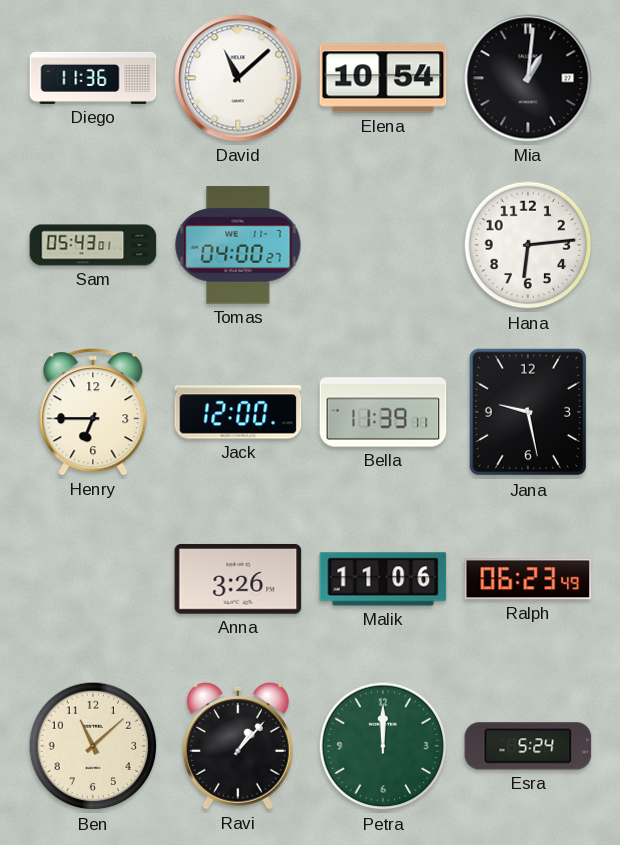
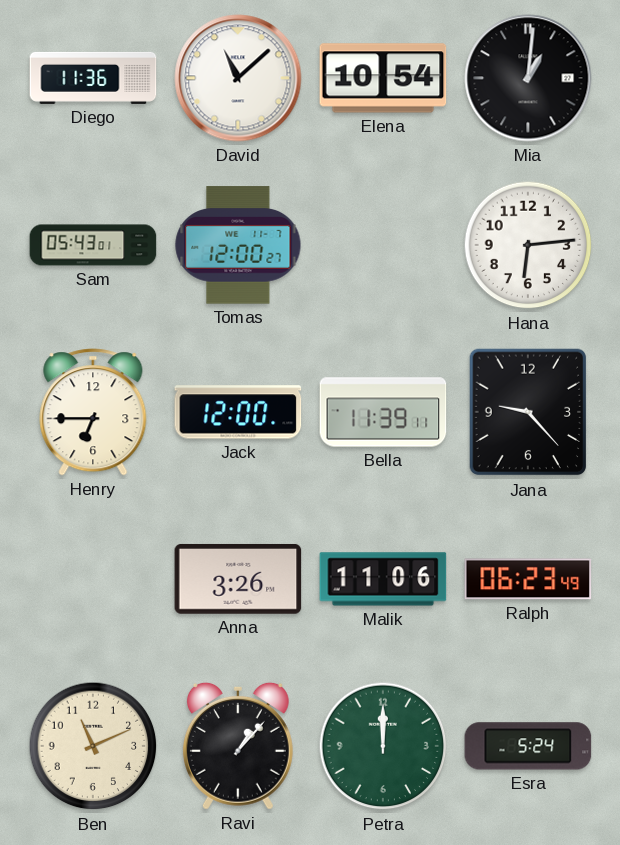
Tomas: 04:00 -> 12:00 (238, 245)
Jana: 9:28 -> 9:23 (528, 412)
Ben: 11:08 -> 11:11 (93, 746)
